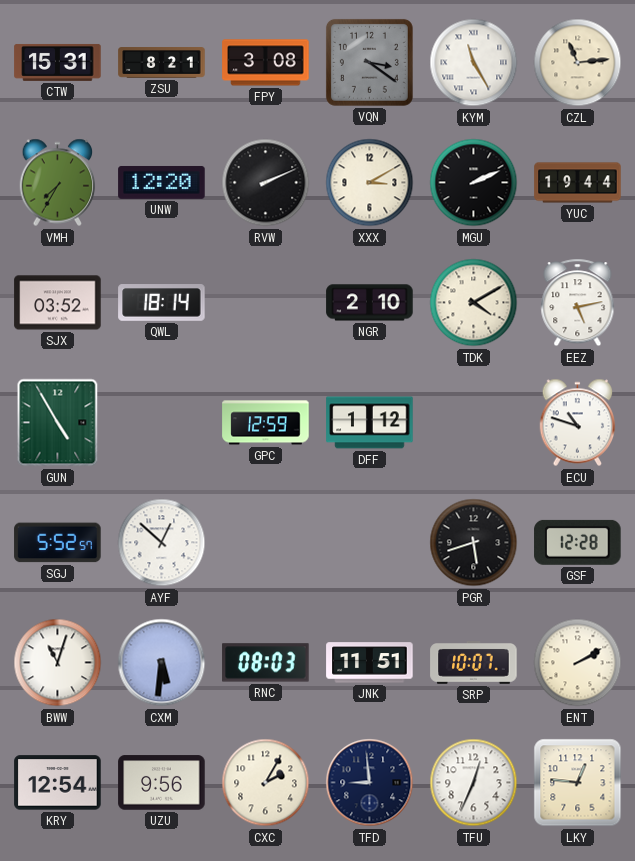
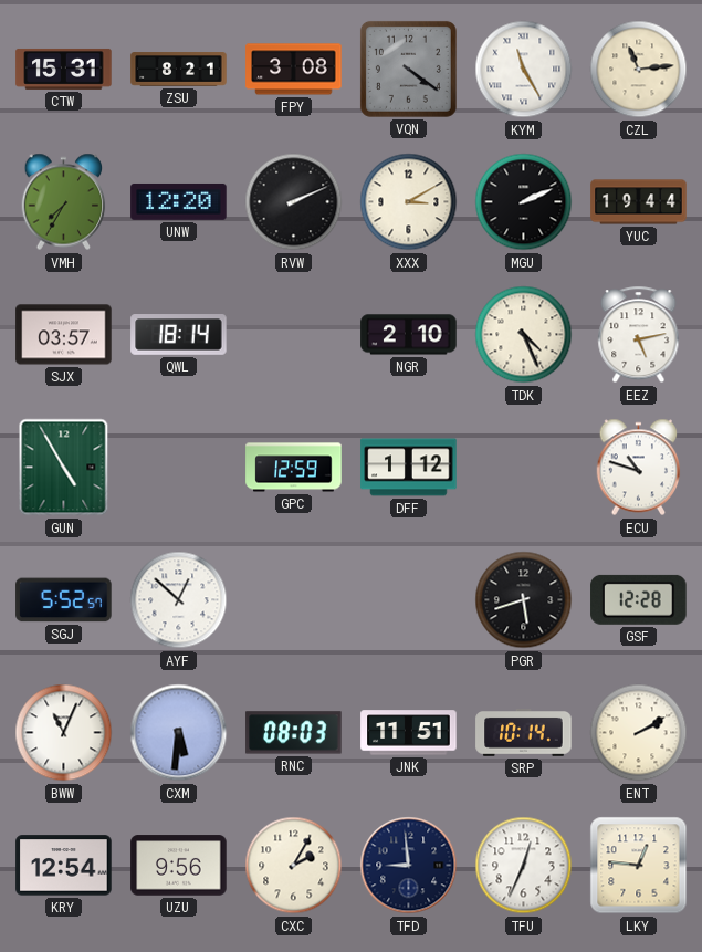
VQN: 3:21 -> 4:21 (408, 69)
SJX: 03:52 -> 03:57 (64, 335)
TDK: 4:10 -> 4:26 (524, 335)
BWW: 11:03 -> 11:04 (64, 733)
SRP: 10:07 -> 10:14 (524, 733)
